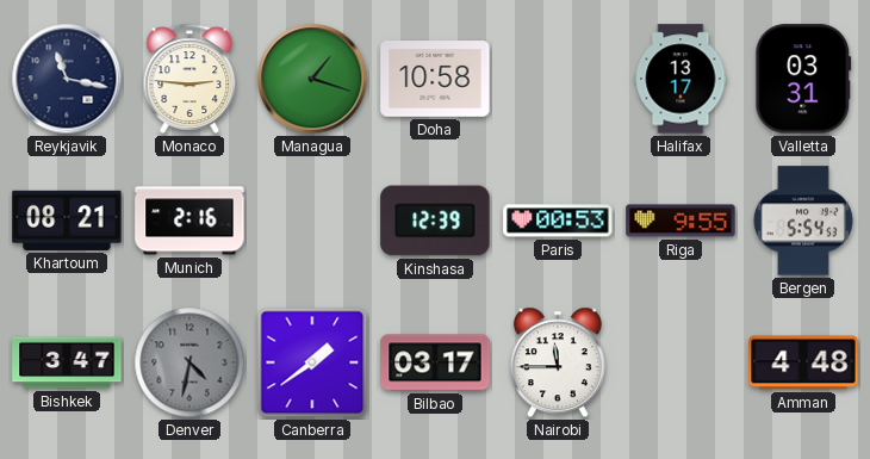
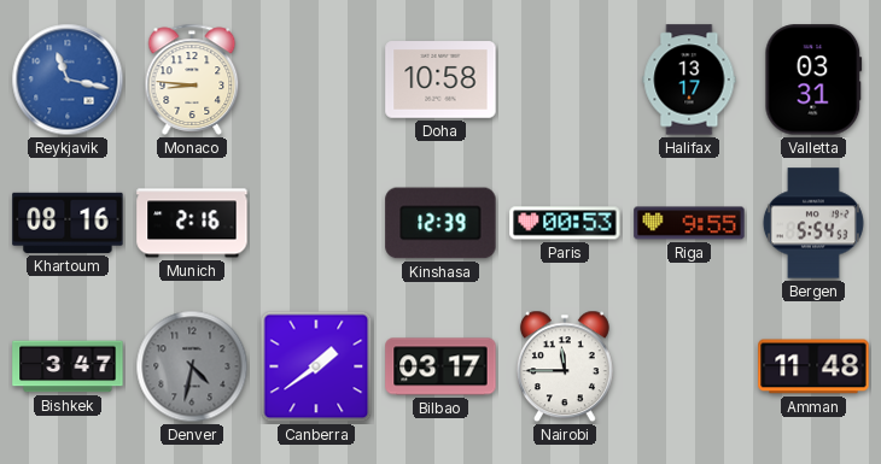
Reykjavik dial: navy -> blue (68, 80)
Monaco: 2:46 -> 8:46 (192, 80)
Managua: 1:18 -> none (312, 79)
Khartoum: 08:21 -> 08:16 (68, 223)
Amman: 4:48 -> 11:48 (813, 366)
